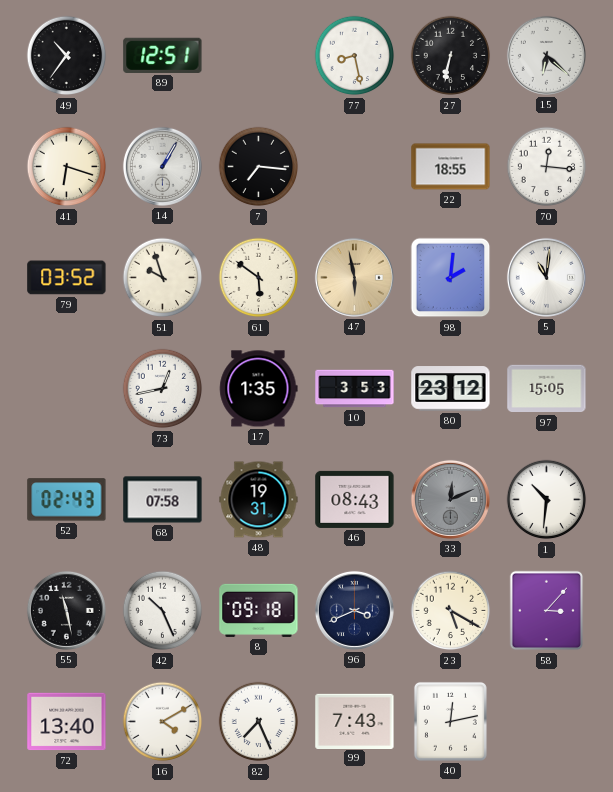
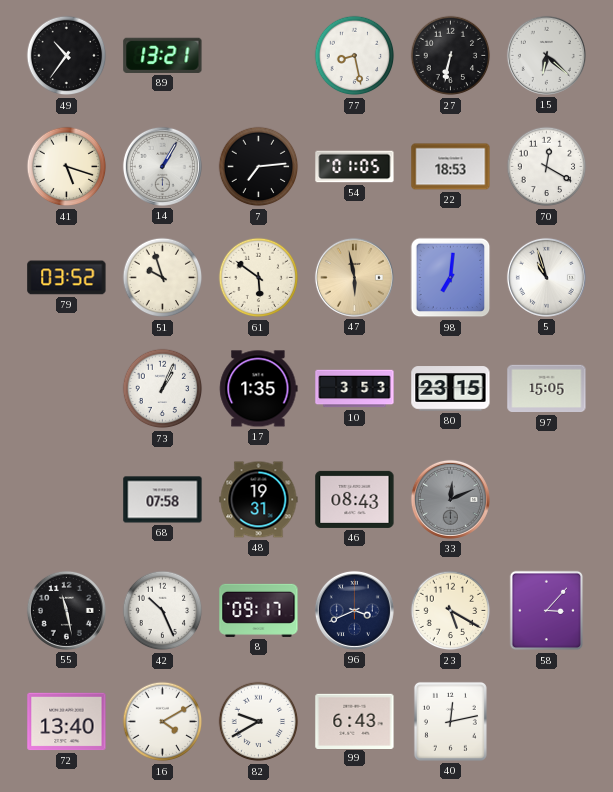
89: 12:51 -> 13:21 (163, 55)
41: 6:18 -> 5:18 (67, 167)
7: 7:16 -> 7:14 (259, 167)
54: none -> 01:05 (355, 167)
22: 18:55 -> 18:53 (451, 167)
70: 12:16 -> 12:20 (547, 167)
98: 2:01 -> 7:01 (451, 278)
5: 11:01 -> 10:57 (546, 277)
73: 12:43 -> 1:04 (163, 389)
80: 23:12 -> 23:15 (451, 389)
52: 02:43 -> none (67, 500)
1: 10:31 -> none (547, 500)
8: 09:18 -> 09:17 (259, 610)
82: 7:26 -> 9:40 (259, 722)
99: 7:43 -> 6:43 (355, 721)
